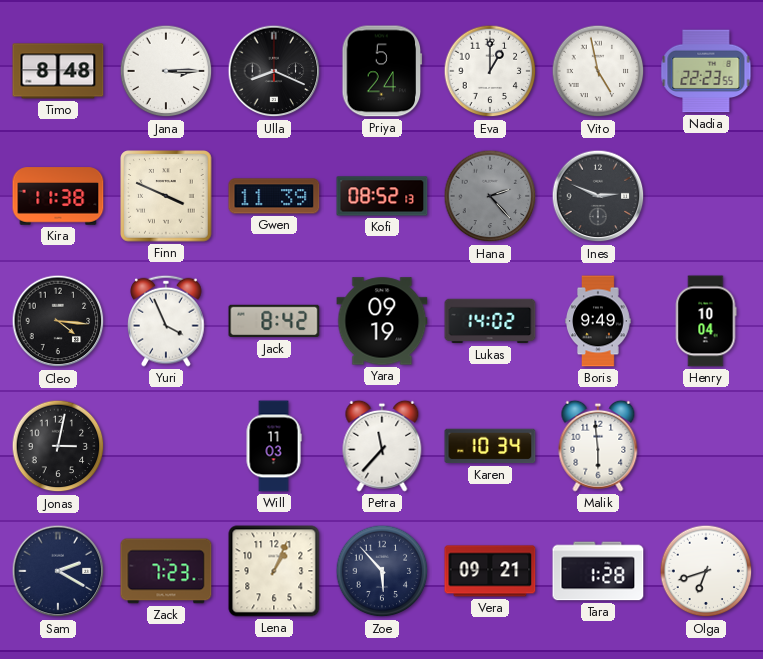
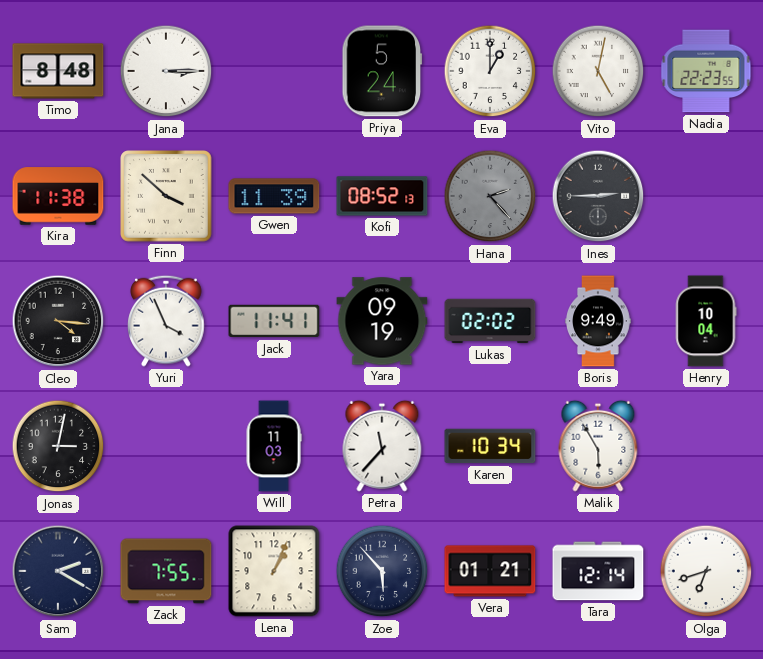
Ulla: 8:19 -> none (274, 71)
Vito: 4:58 -> 5:02 (598, 71)
Finn: 3:49 -> 3:52 (166, 196)
Ines: 2:49 -> 2:45 (598, 196)
Jack: 8:42 -> 11:41 (274, 321)
Lukas: 14:02 -> 02:02 (490, 321)
Malik: 5:59 -> 5:55 (598, 446)
Zack: 7:23 -> 7:55 (166, 571)
Vera: 09:21 -> 01:21 (490, 571)
Tara: 1:28 -> 12:14 (598, 571)
